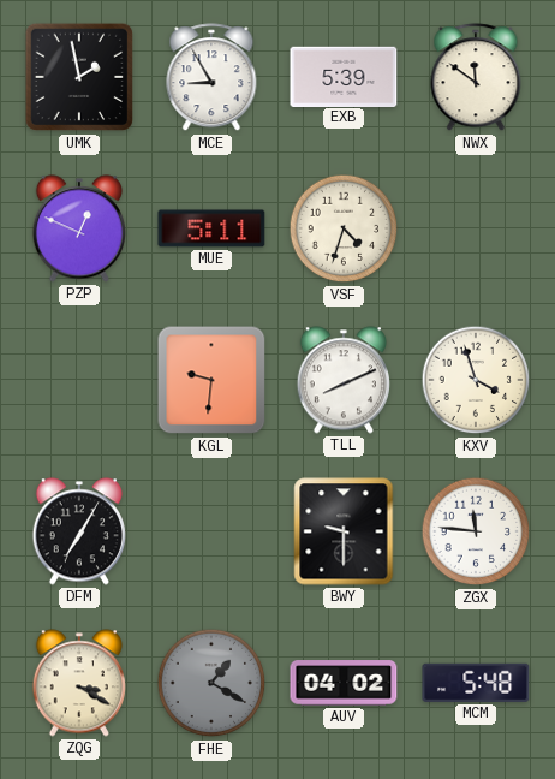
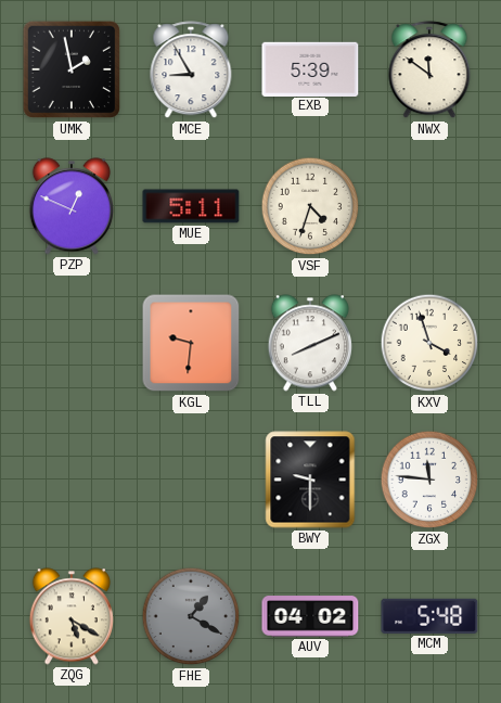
DFM: 7:05 -> none (79, 531)
ZQG: 3:20 -> 5:20 (72, 616)
